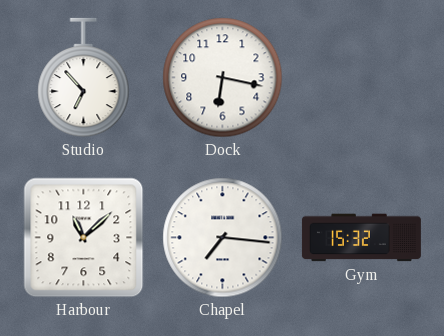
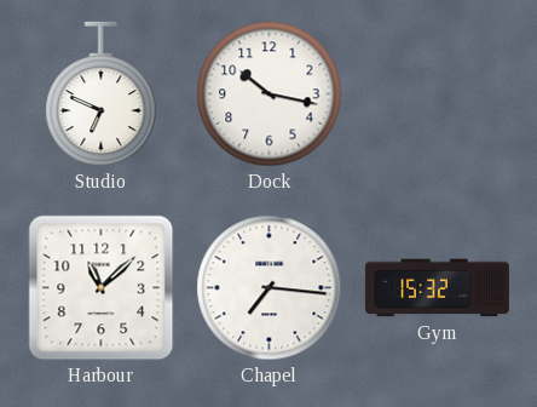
Studio: 6:53 -> 6:49 (102, 94)
Dock: 6:17 -> 10:17 (270, 94)
